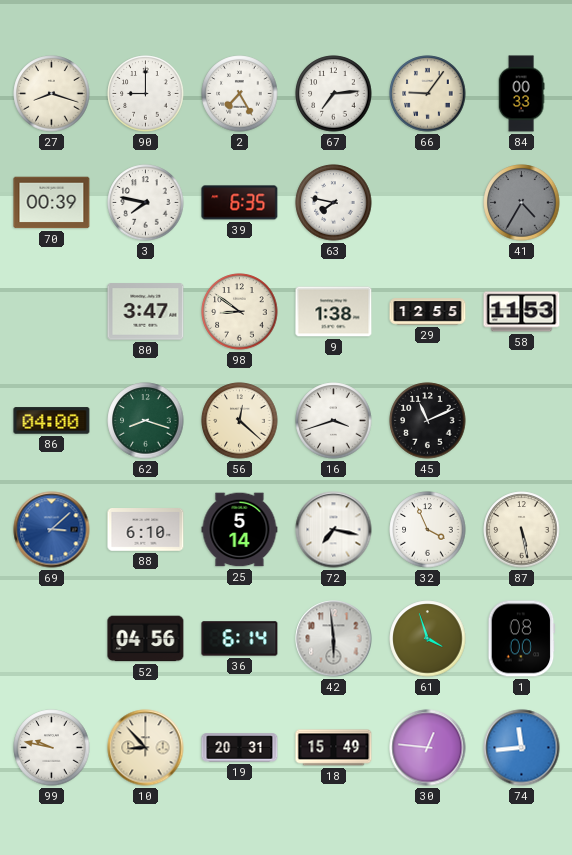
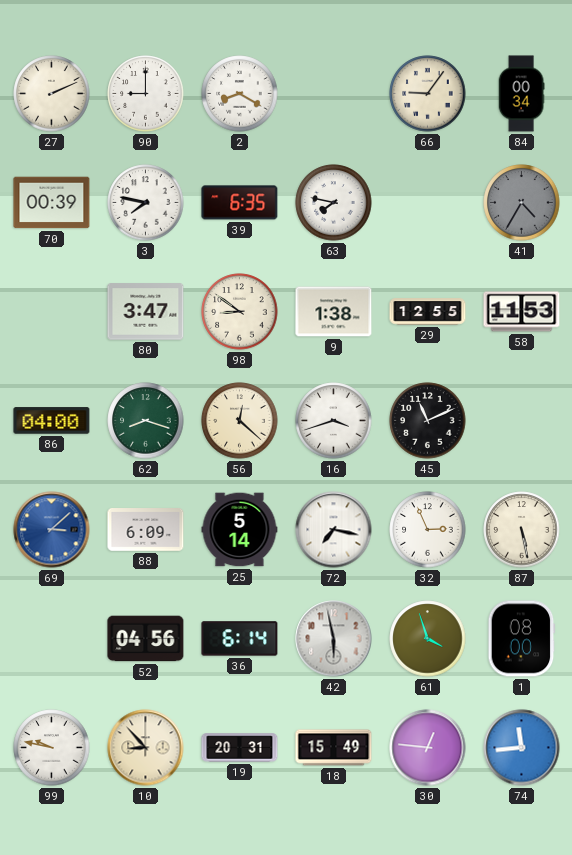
27: 8:18 -> 2:11 (52, 94)
2: 7:25 -> 8:20 (240, 94)
67: 7:14 -> none (334, 94)
84: 00:33 -> 00:34 (521, 94)
88: 6:10 -> 6:09 (146, 530)
32: 3:56 -> 2:56 (428, 530)
42: 5:59 -> 5:58 (334, 639)
